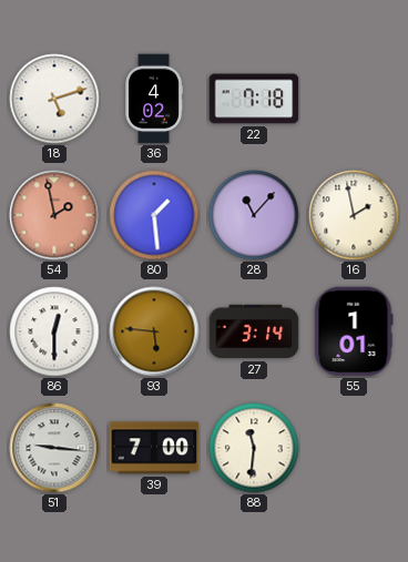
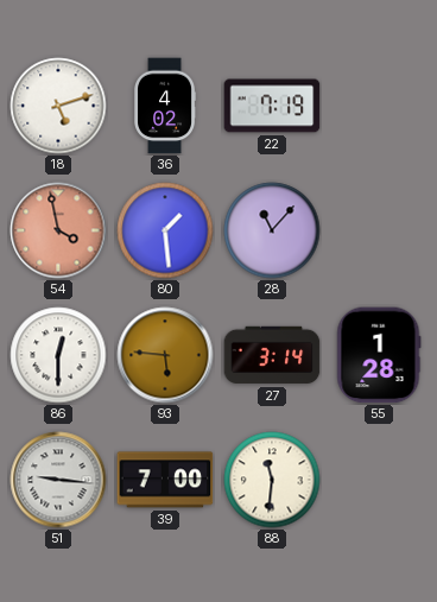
22: 7:18 -> 7:19 (272, 106)
54: 1:58 -> 3:58 (58, 230)
16: 1:58 -> none (354, 215)
55: 1:01 -> 1:28 (379, 355)
